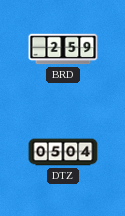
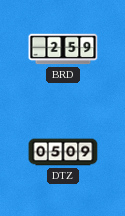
DTZ: 05:04 -> 05:09 (63, 152)
